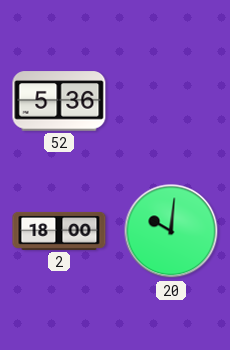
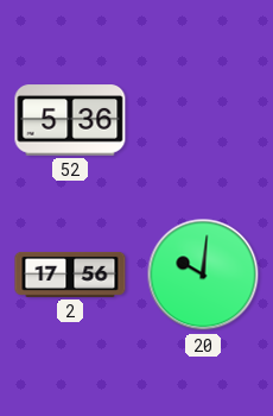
2: 18:00 -> 17:56 (70, 275)
